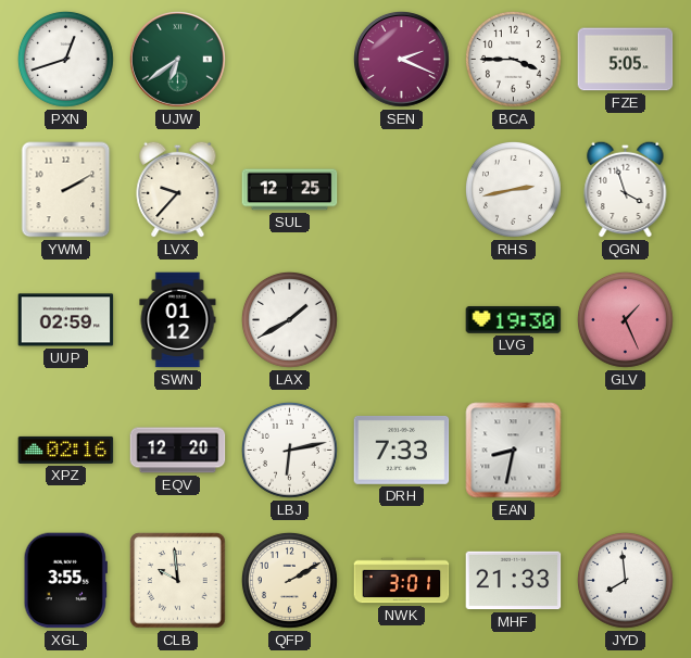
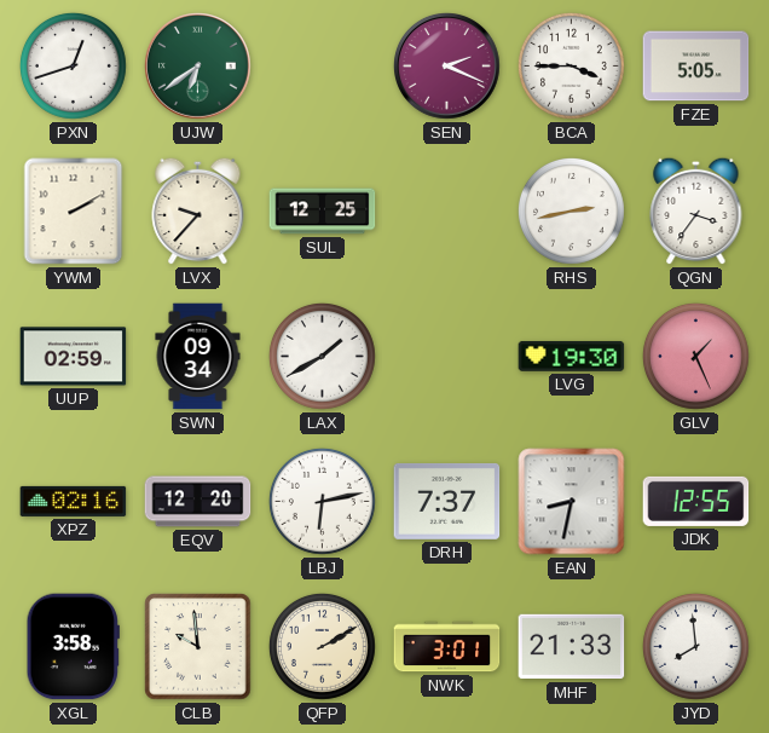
QGN: 3:57 -> 3:36 (696, 210)
SWN: 01:12 -> 09:34 (198, 357)
DRH: 7:33 -> 7:37 (447, 501)
JDK: none -> 12:55 (696, 501)
XGL: 3:55 -> 3:58 (73, 647)
